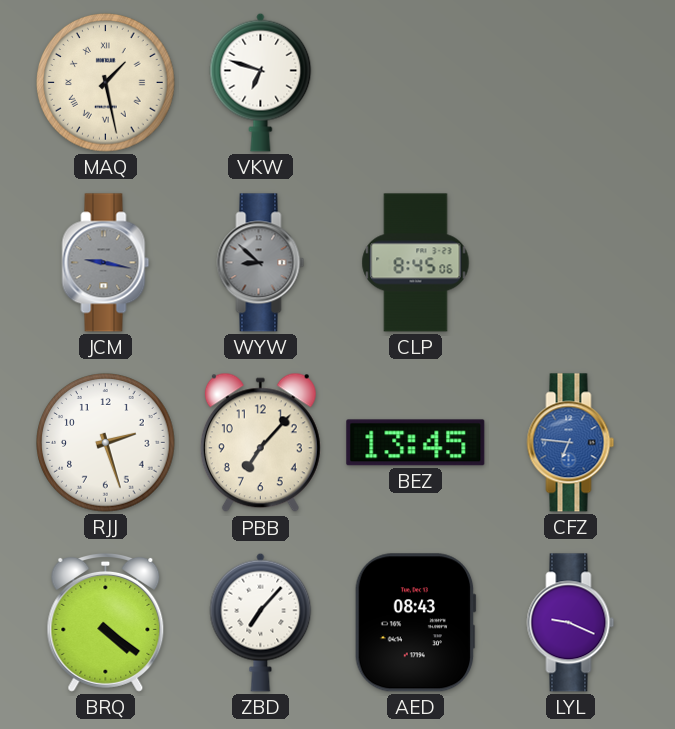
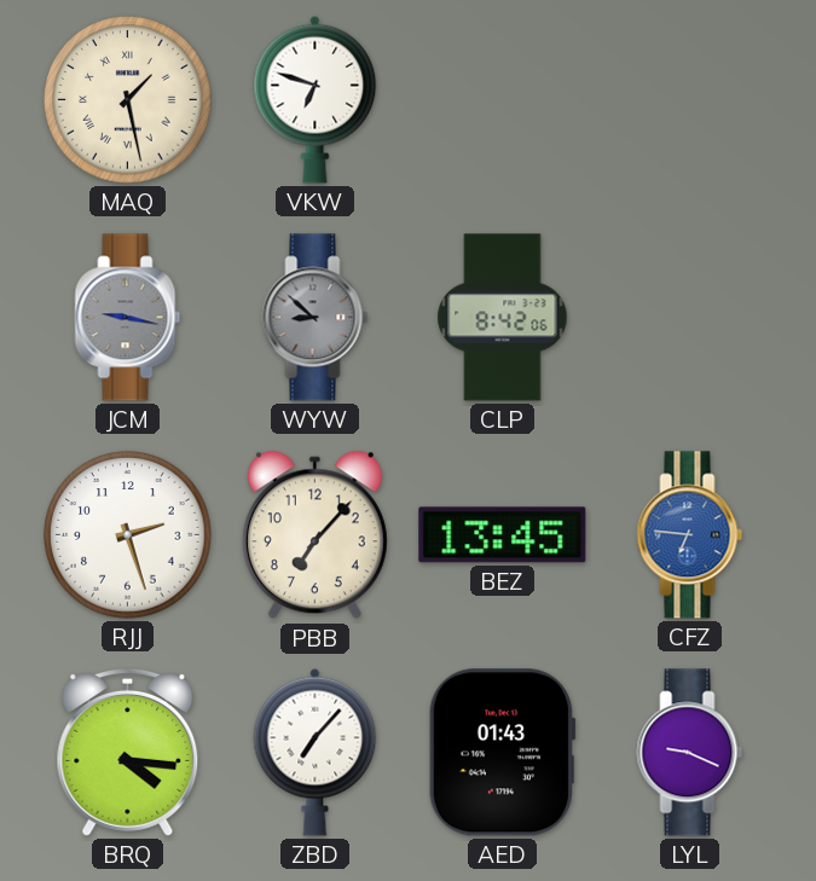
CLP: 8:45 -> 8:42 (503, 318)
BRQ: 4:21 -> 4:16 (128, 752)
AED: 08:43 -> 01:43 (502, 753)
